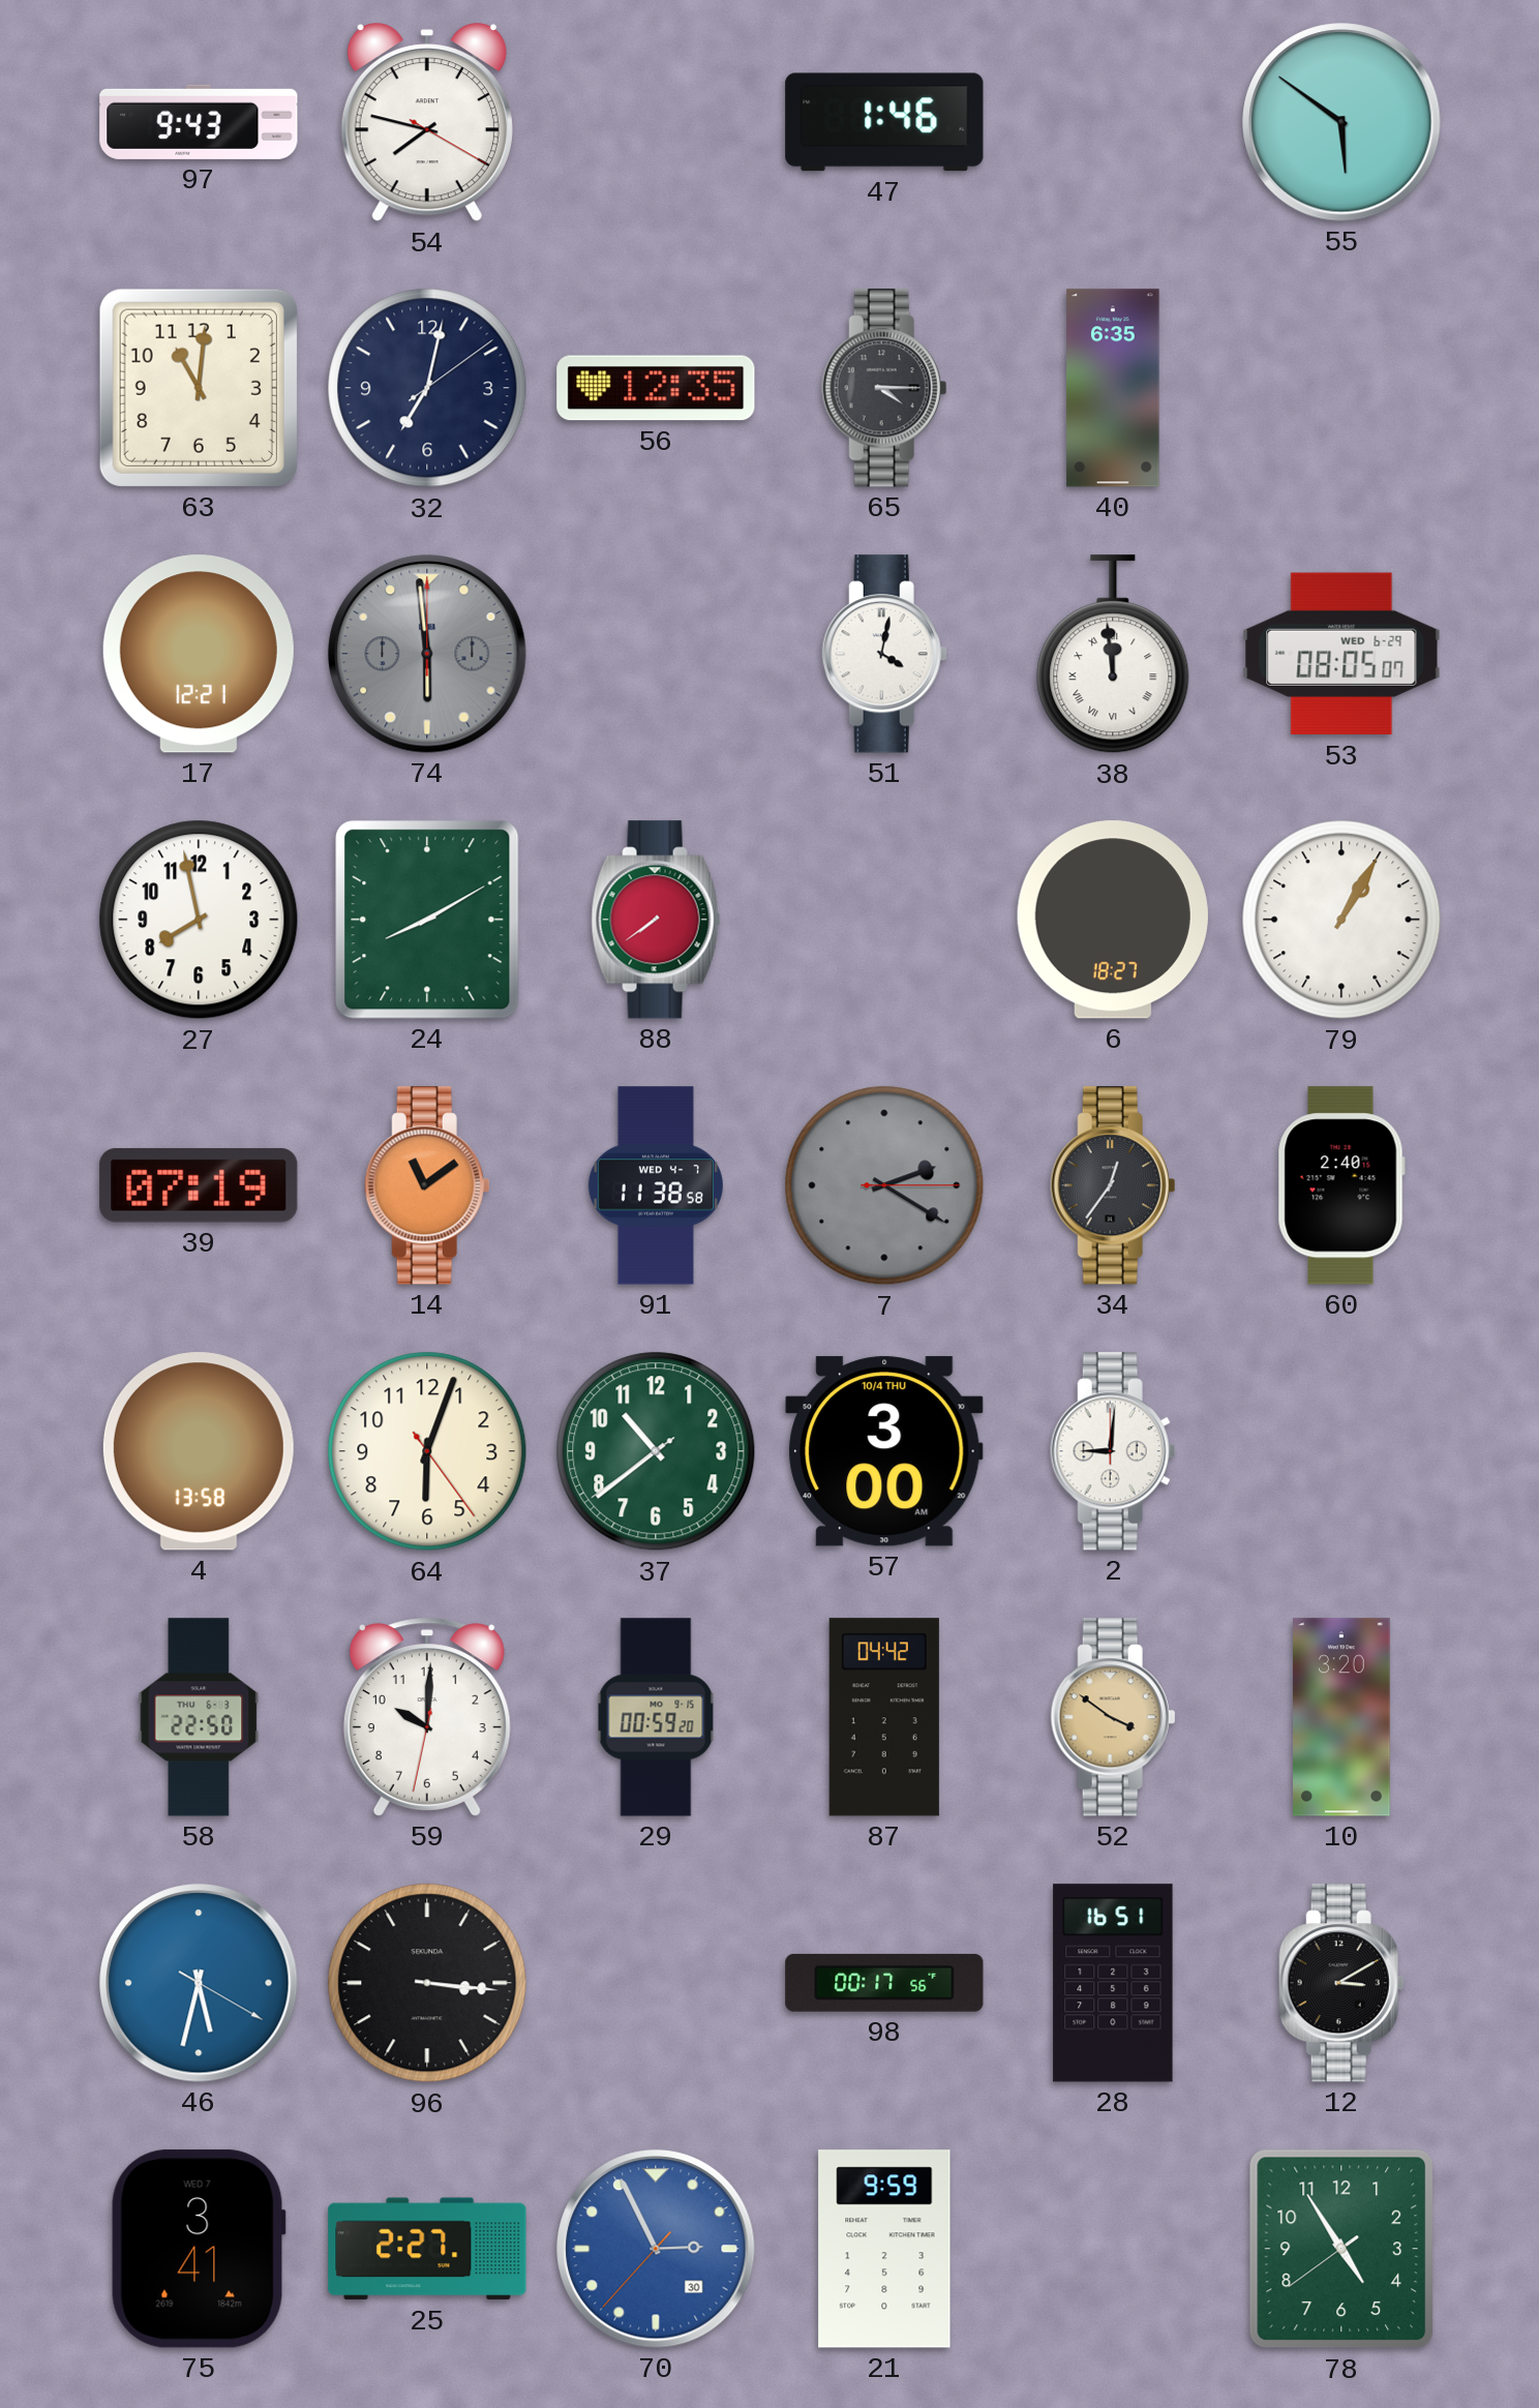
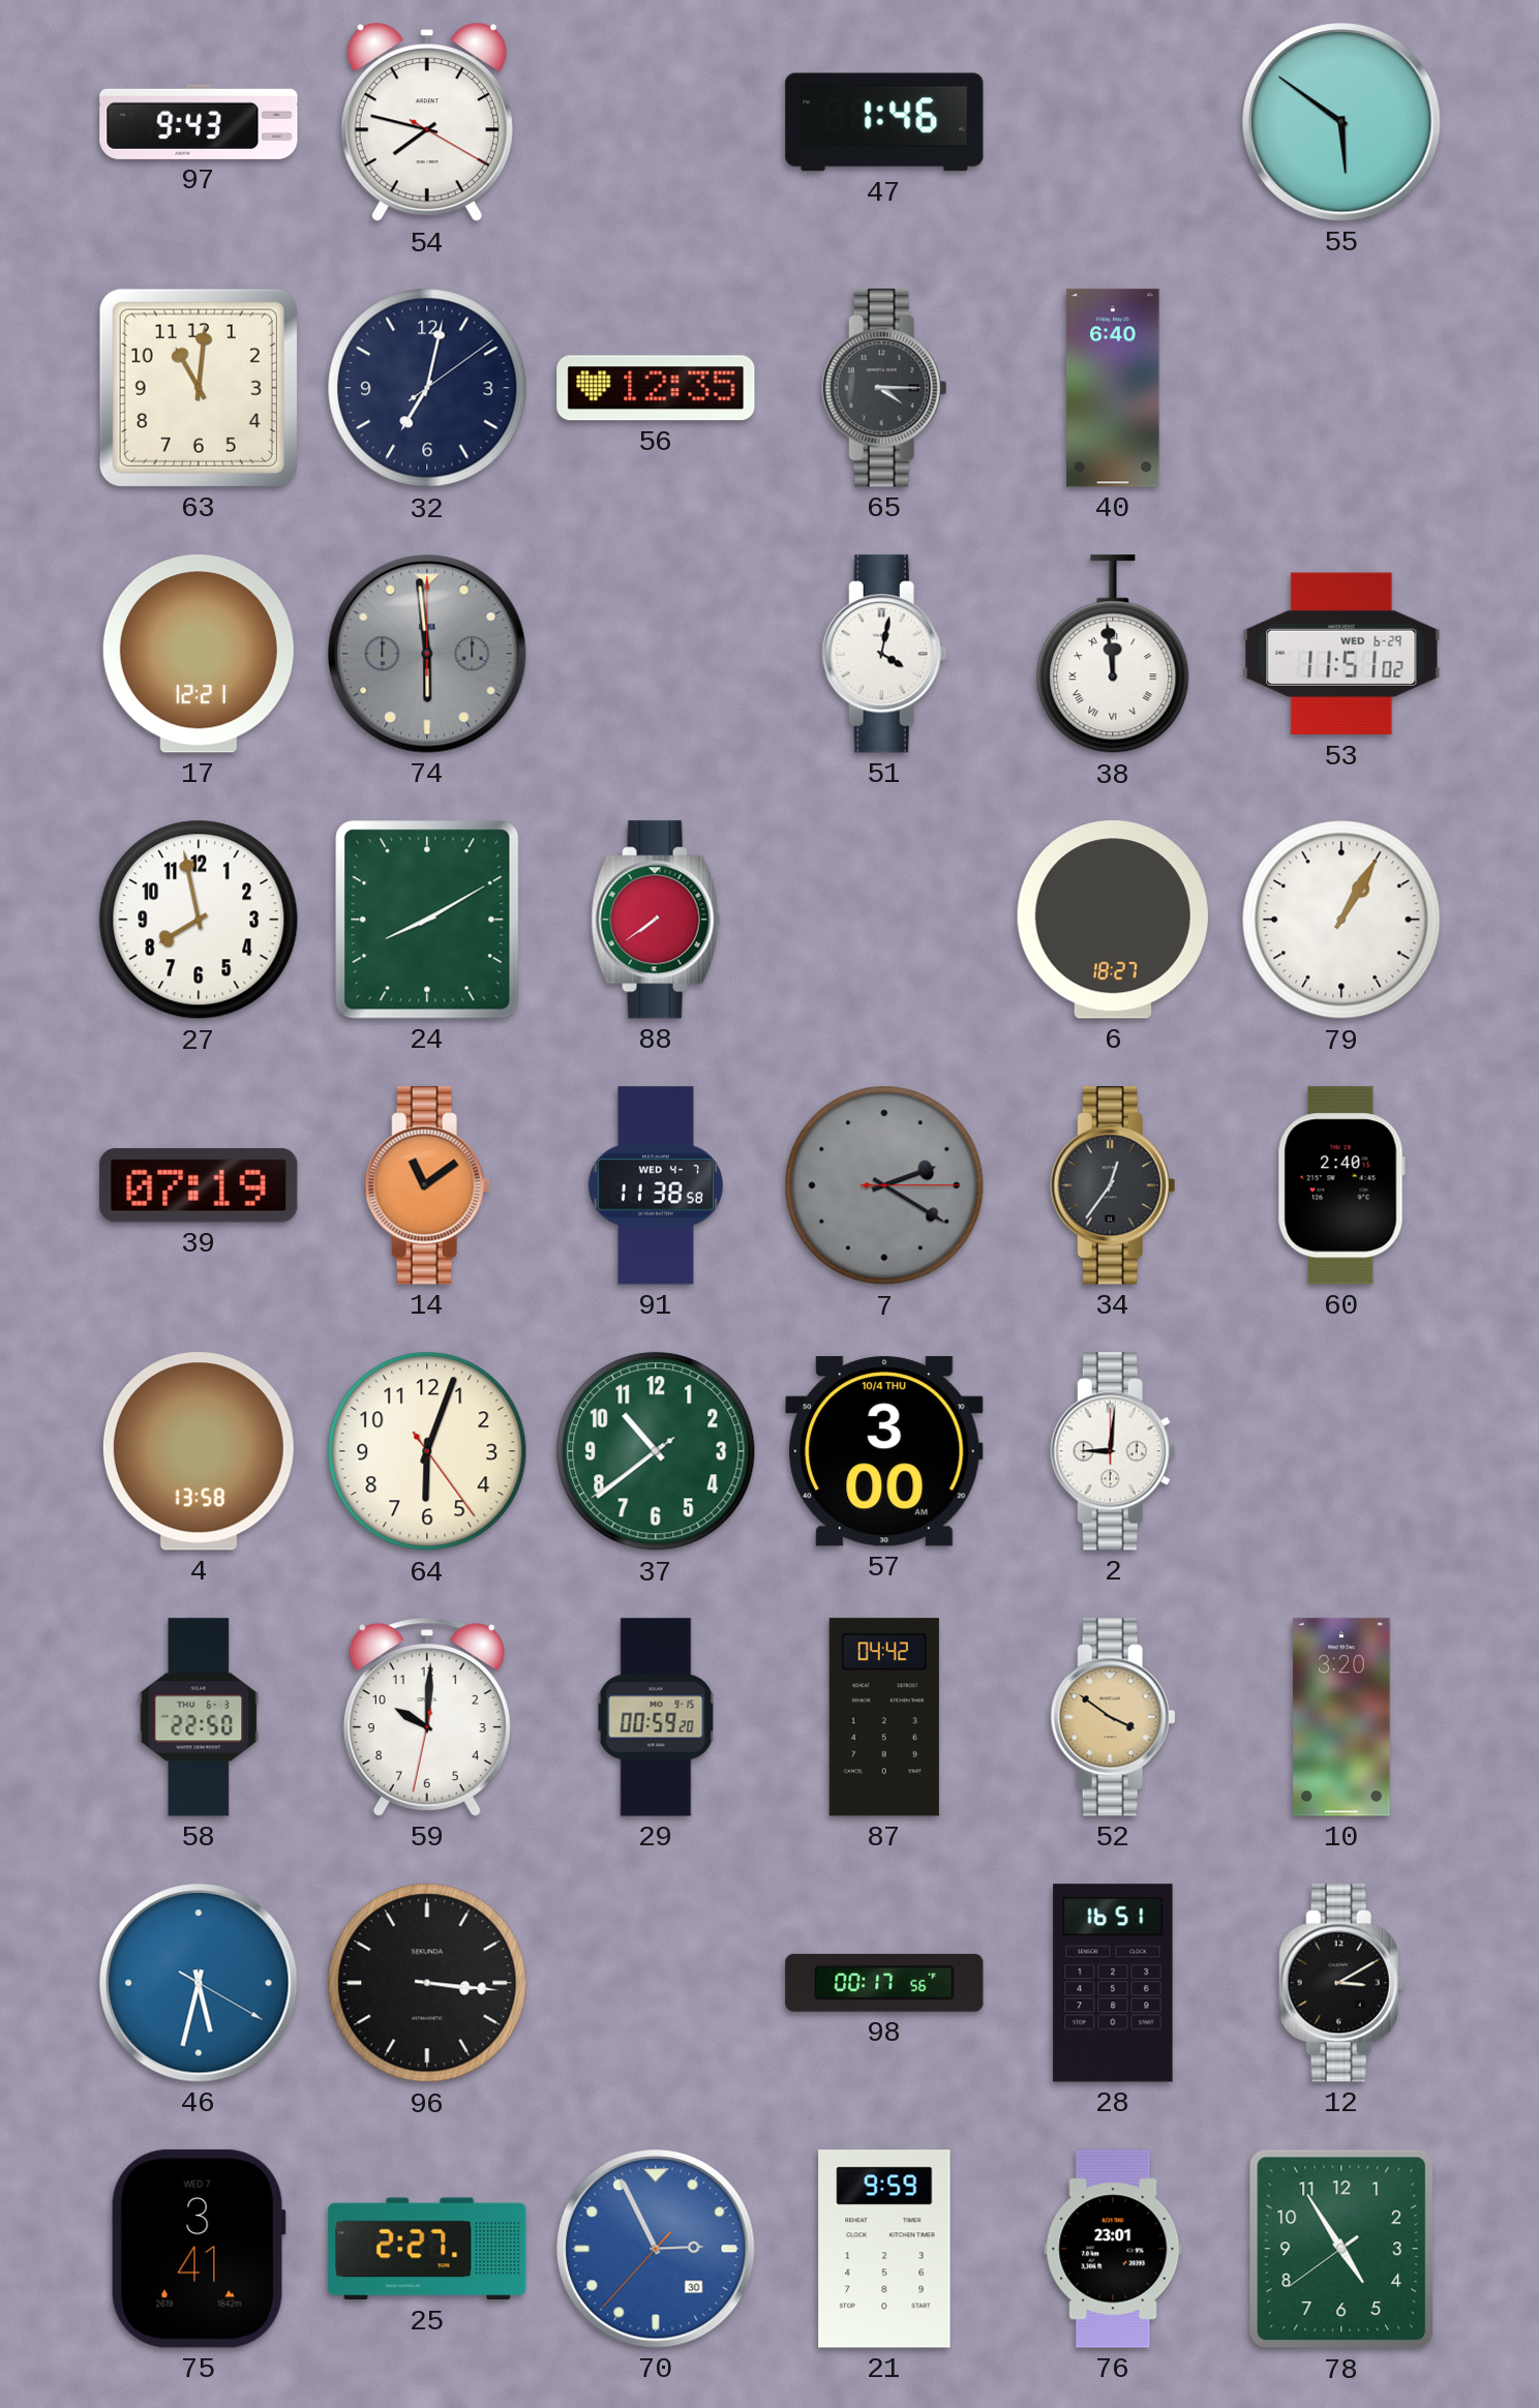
40: 6:35 -> 6:40 (1113, 388)
53: 08:05 -> 11:51 (1341, 654)
76: none -> 23:01 (1113, 2249)
